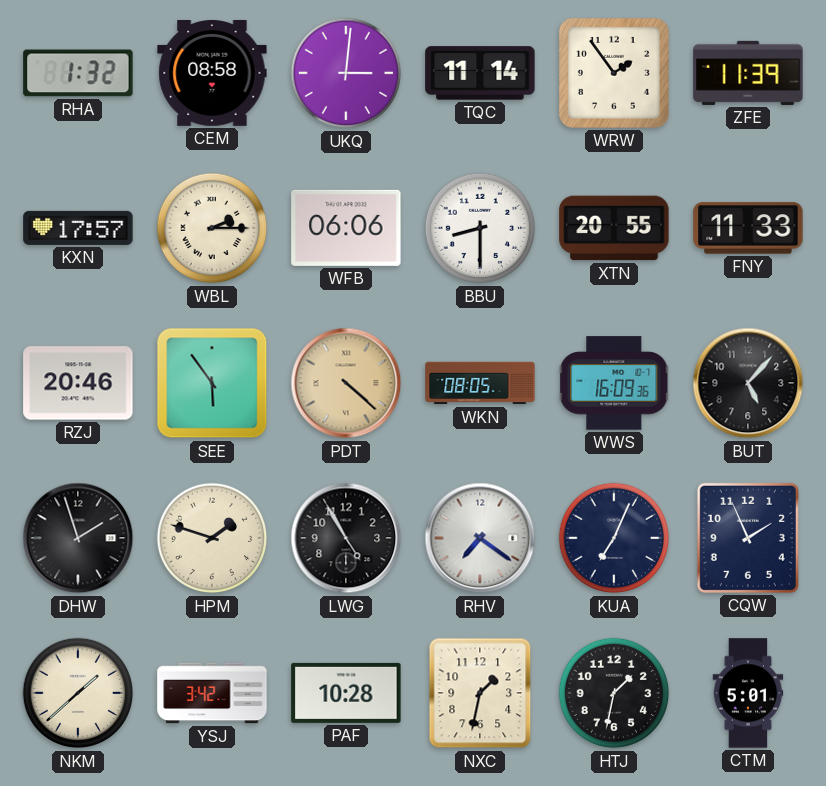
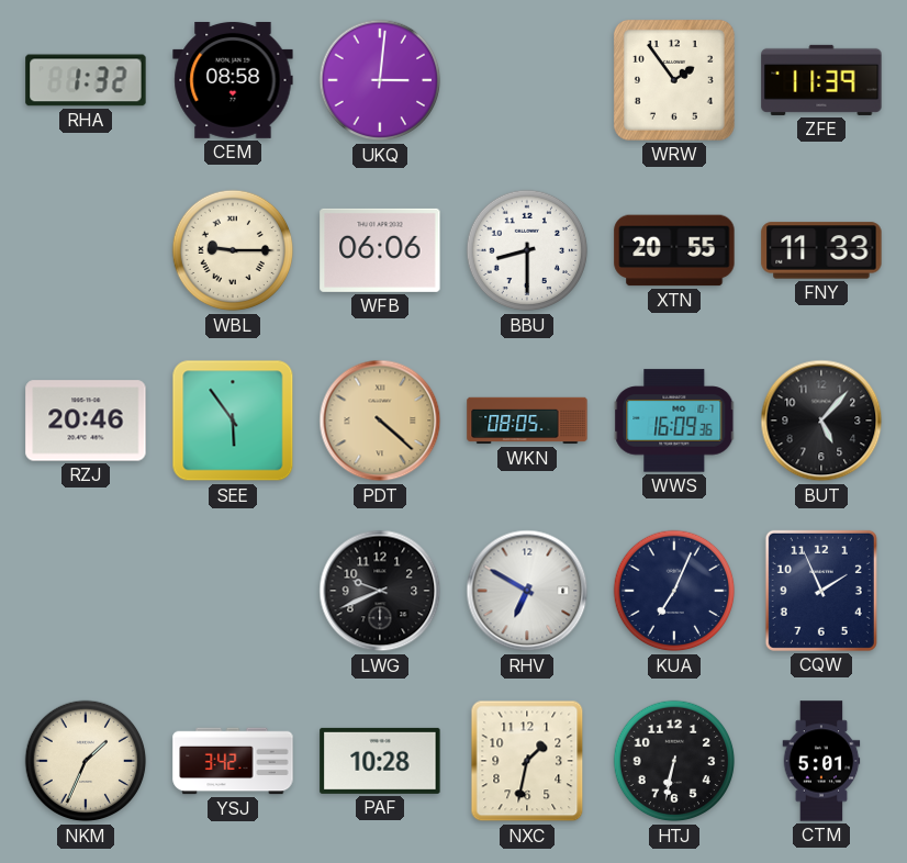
TQC: 11:14 -> none (480, 73)
KXN: 17:57 -> none (78, 228)
WBL: 2:15 -> 9:15 (233, 250)
DHW: 1:57 -> none (78, 538)
HPM: 1:48 -> none (212, 538)
LWG: 4:55 -> 9:41 (380, 591)
RHV: 7:21 -> 6:50 (527, 591)
NKM: 1:38 -> 1:34 (86, 761)
HTJ: 1:32 -> 6:32 (674, 761)
